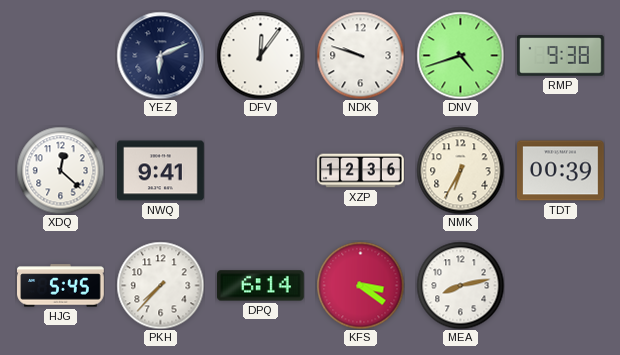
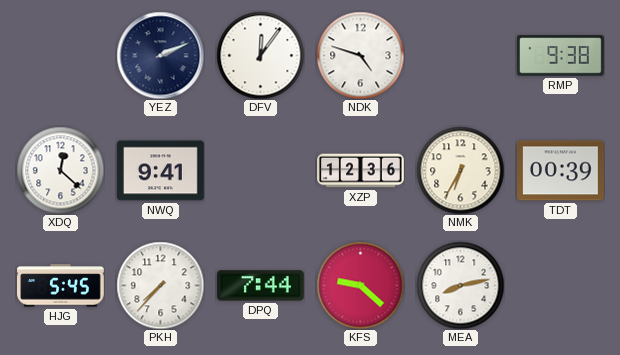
YEZ: 6:11 -> 2:11 (160, 55)
NDK: 9:48 -> 4:48 (360, 55)
DNV: 4:42 -> none (460, 55)
DPQ: 6:14 -> 7:44 (261, 286)
KFS: 3:21 -> 9:22 (360, 285)
